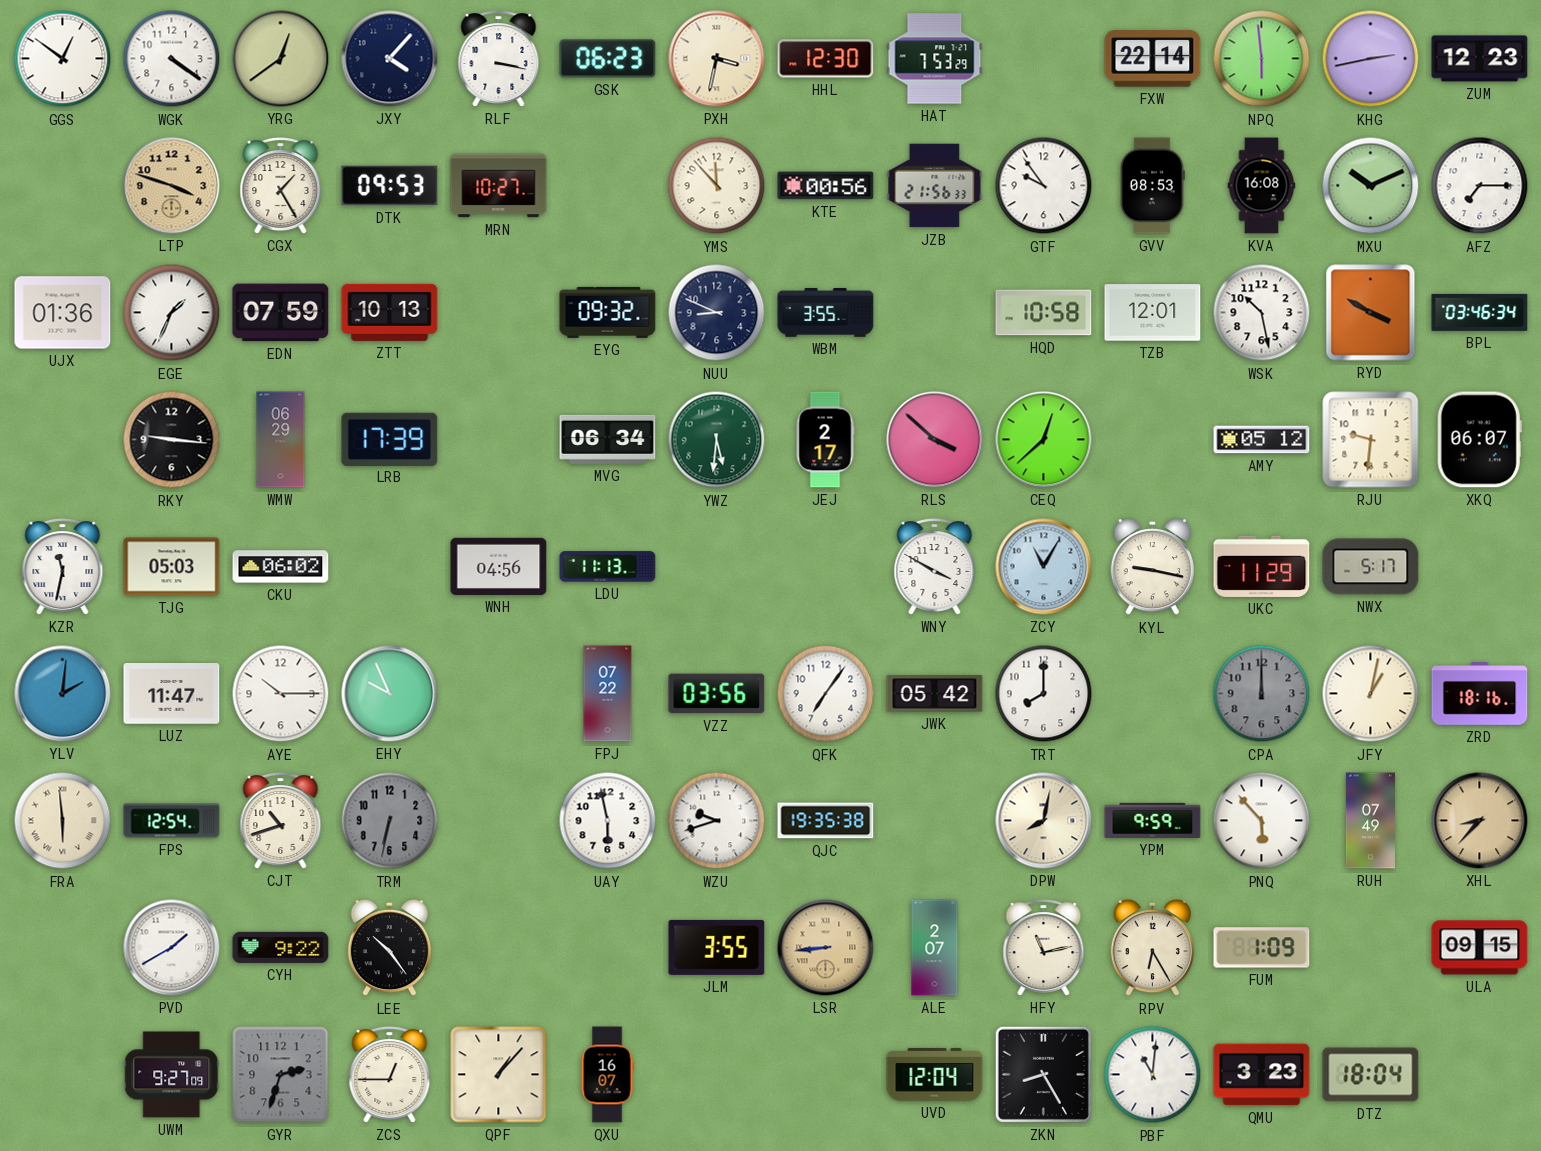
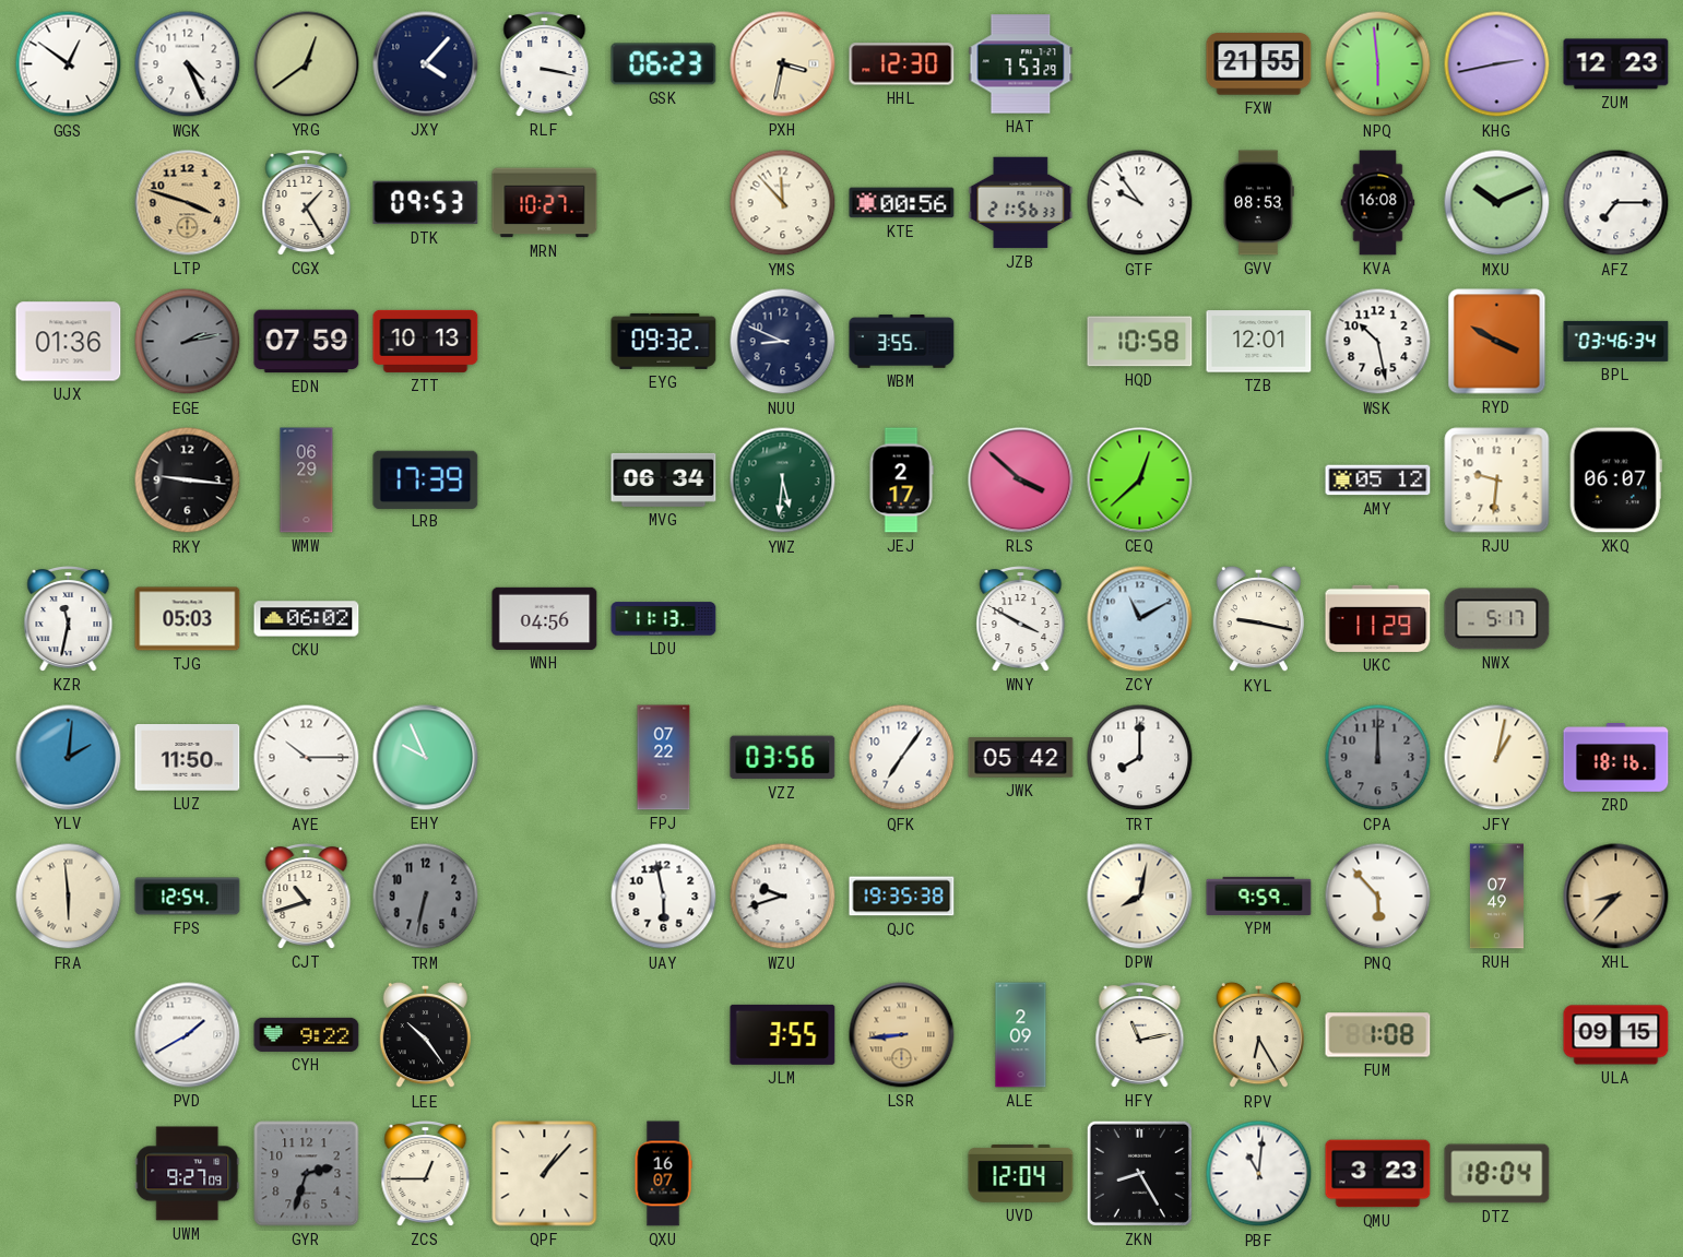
WGK: 4:21 -> 4:26 (188, 64)
FXW: 22:14 -> 21:55 (1259, 64)
EGE: 1:34 -> 2:13 (188, 342)
EGE dial: white -> grey (188, 342)
ZCY: 11:05 -> 11:10 (1140, 619)
LUZ: 11:47 -> 11:50 (188, 758)
ALE: 2:07 -> 2:09 (1021, 1035)
FUM: 1:09 -> 1:08 (1378, 1035)
